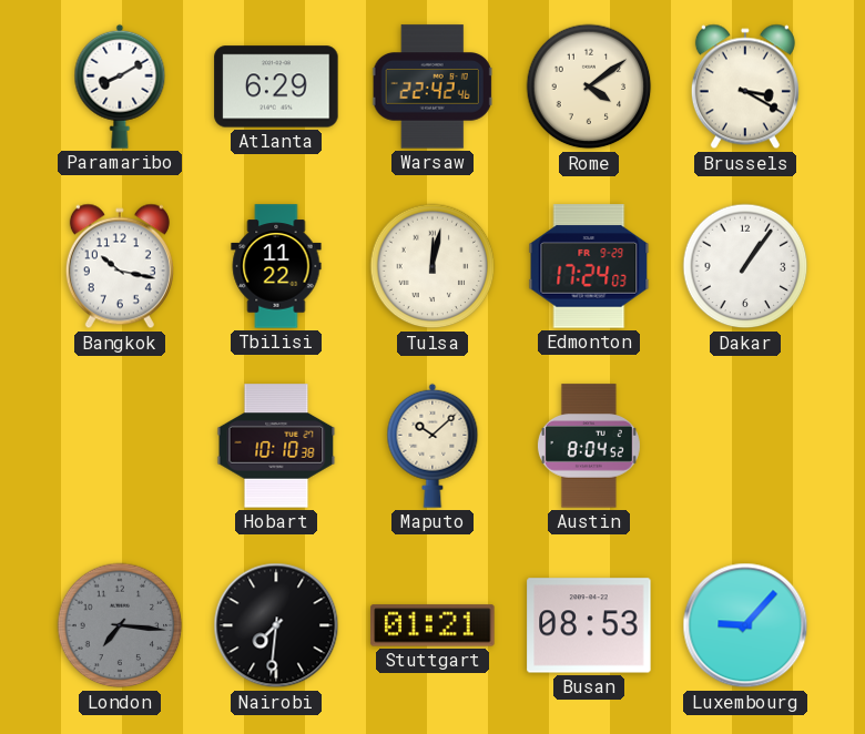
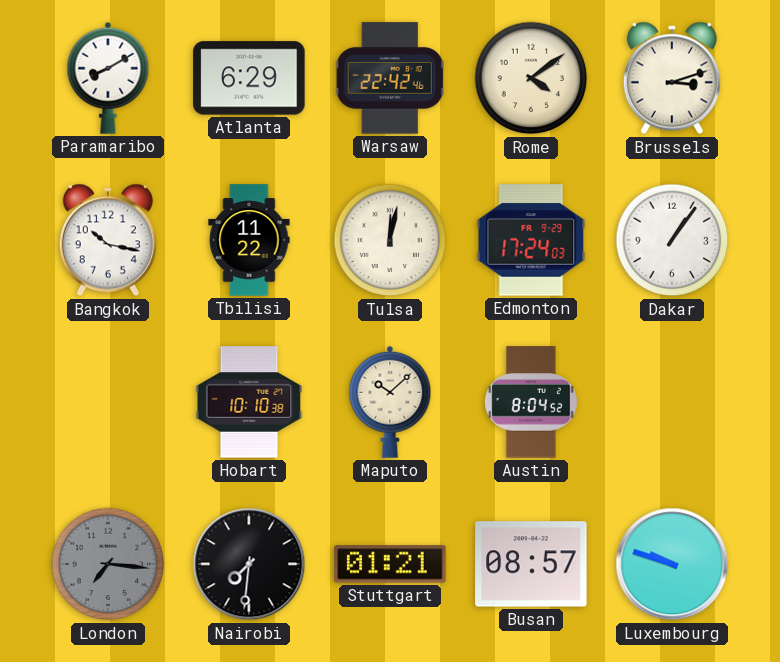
Brussels: 3:20 -> 3:12 (672, 78)
Busan: 08:53 -> 08:57 (531, 564)
Luxembourg: 9:07 -> 9:48 (672, 564)
